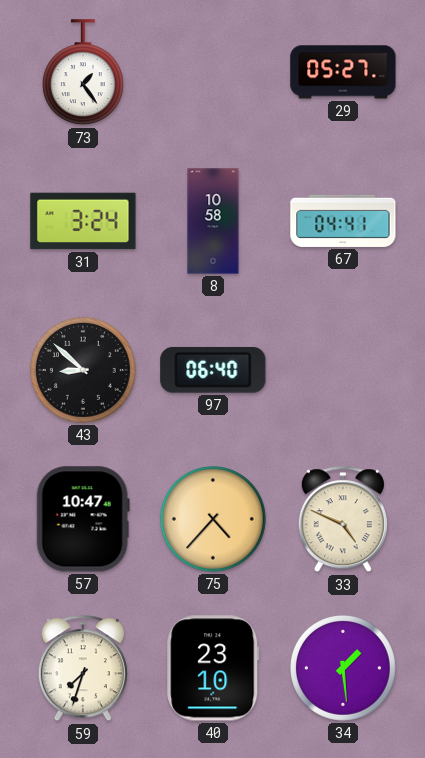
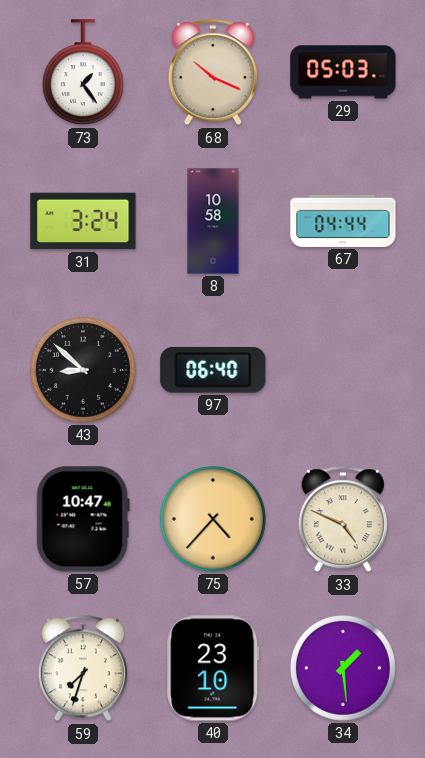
68: none -> 10:19 (213, 73)
29: 05:27 -> 05:03 (343, 72)
67: 04:41 -> 04:44 (343, 221)
